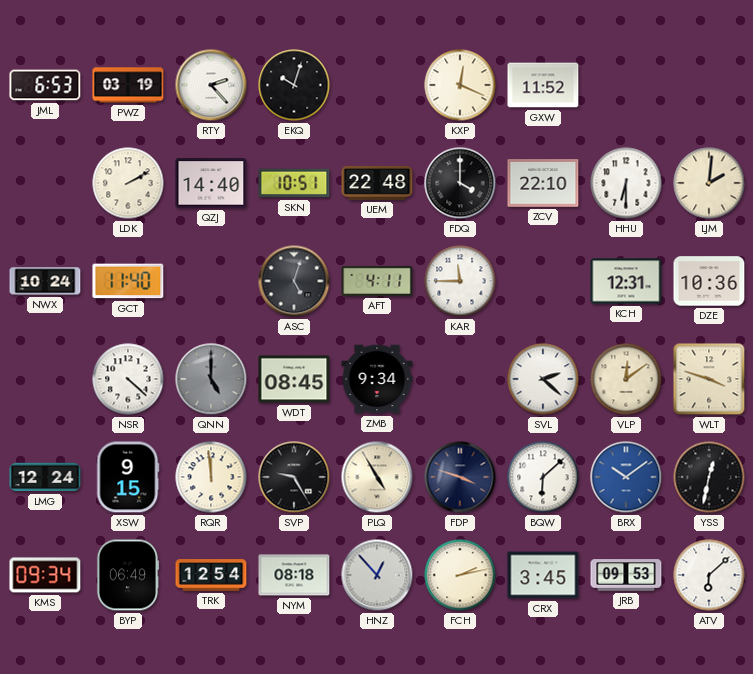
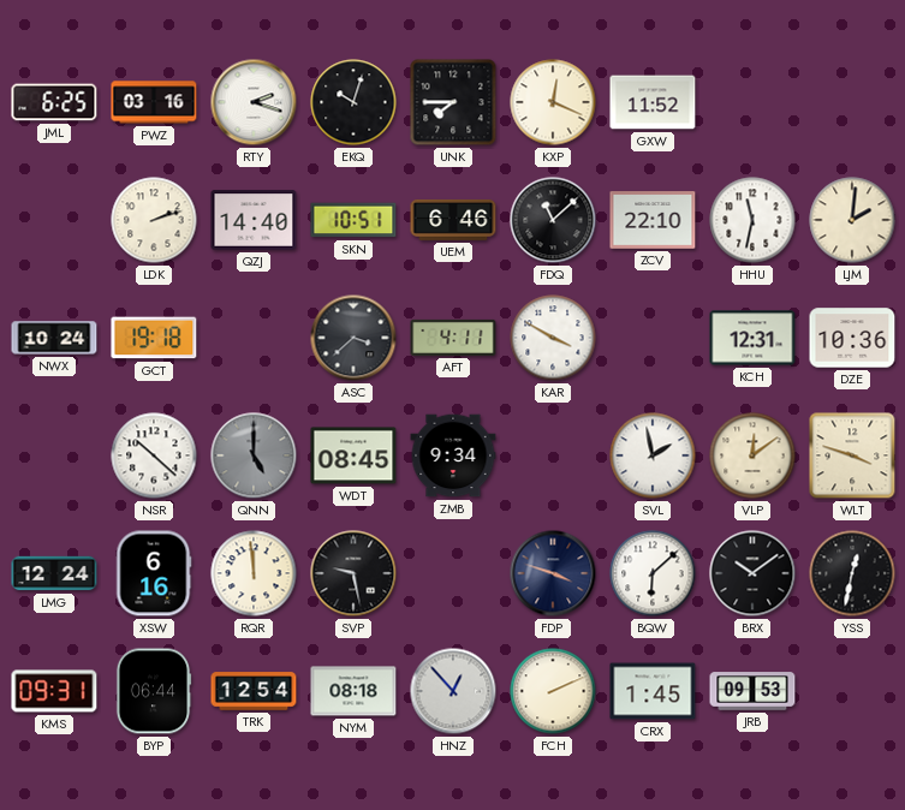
JML: 6:53 -> 6:25 (54, 102)
PWZ: 03:19 -> 03:16 (154, 102)
RTY: 2:23 -> 2:18 (254, 102)
UNK: none -> 7:45 (453, 102)
LDK: 2:10 -> 2:12 (154, 220)
UEM: 22:48 -> 6:46 (453, 220)
FDQ: 4:00 -> 11:08 (553, 220)
HHU: 6:30 -> 11:32 (752, 220)
GCT: 11:40 -> 19:18 (154, 338)
ASC: 5:03 -> 3:38 (353, 338)
KAR: 11:45 -> 3:50 (553, 338)
NSR: 4:22 -> 10:22 (154, 455)
SVL: 2:22 -> 1:58 (653, 455)
XSW: 9:15 -> 6:16 (154, 573)
SVP: 9:25 -> 9:28 (353, 573)
PLQ: 4:55 -> none (377, 477)
BRX dial: blue -> black (752, 573)
KMS: 09:34 -> 09:31 (54, 691)
BYP: 06:49 -> 06:44 (154, 691)
FCH: 2:13 -> 2:11 (553, 691)
CRX: 3:45 -> 1:45 (653, 691)
ATV: 6:08 -> none (709, 575)
